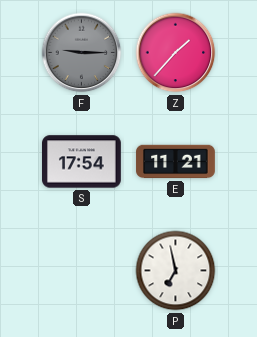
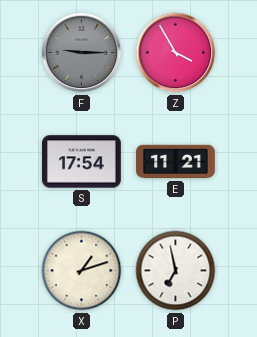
Z: 1:37 -> 3:55 (176, 53)
X: none -> 1:12 (82, 271)
